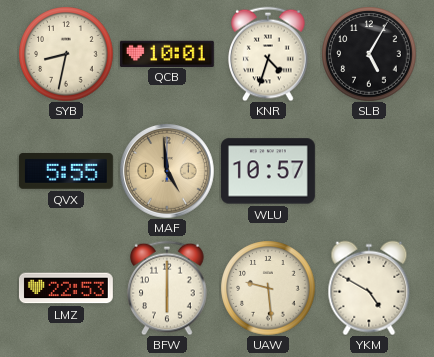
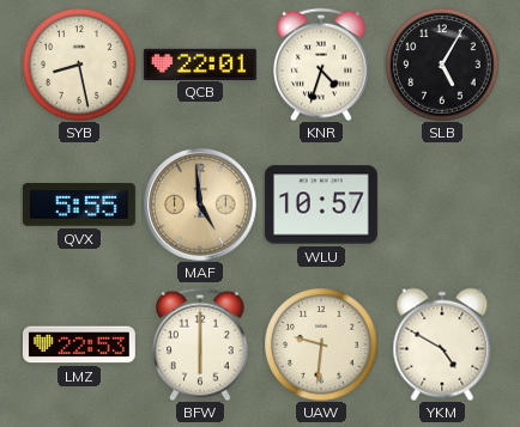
SYB: 8:32 -> 8:28 (79, 65)
QCB: 10:01 -> 22:01 (200, 63)
UAW: 9:29 -> 9:31 (321, 344)
